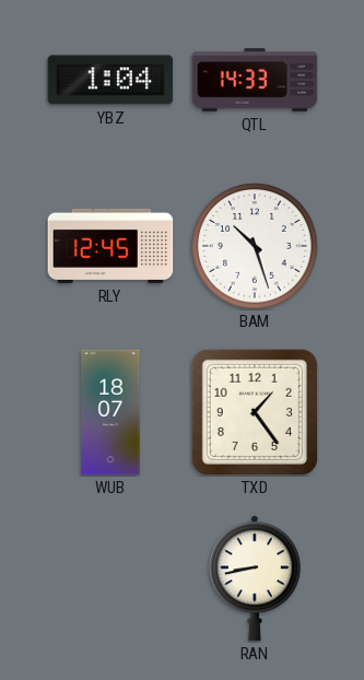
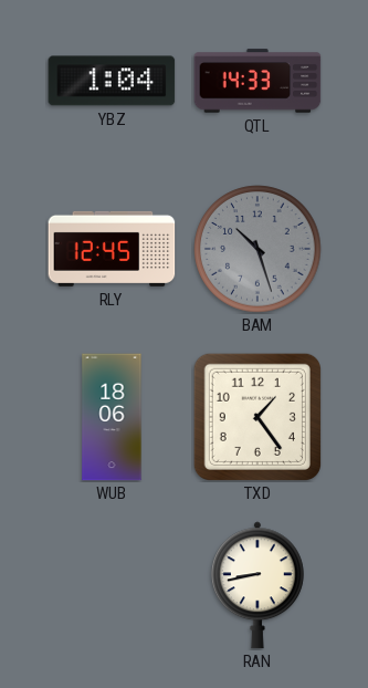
BAM dial: white -> grey (257, 249)
WUB: 18:07 -> 18:06 (112, 417)
